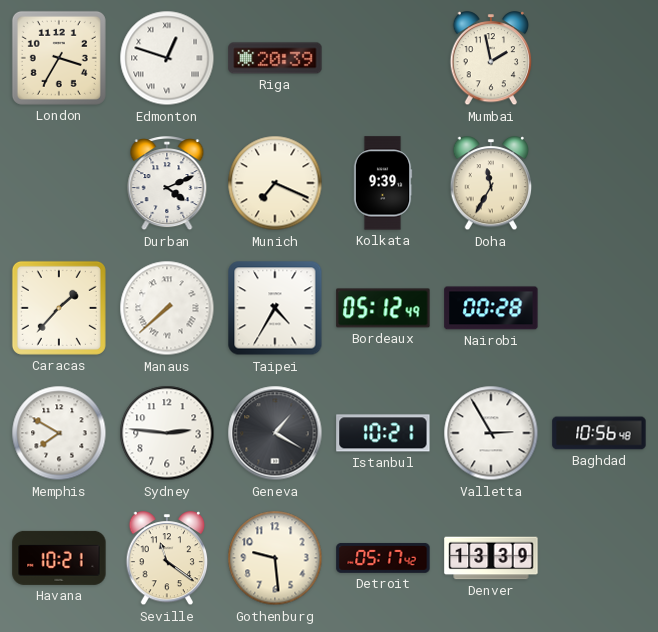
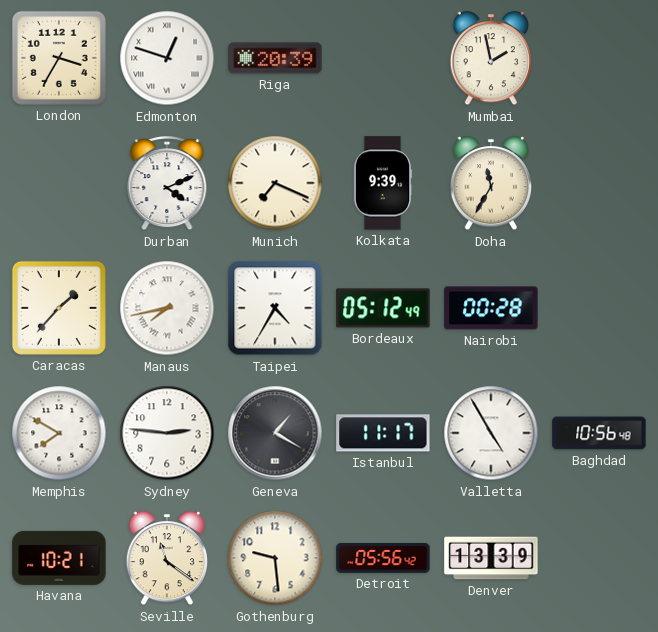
Manaus: 7:38 -> 7:43 (167, 308)
Istanbul: 10:21 -> 11:17 (383, 433)
Valletta: 2:55 -> 4:55 (491, 433)
Detroit: 05:17 -> 05:56 (383, 558)
